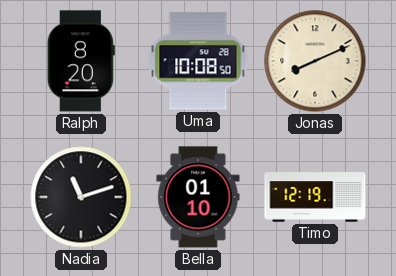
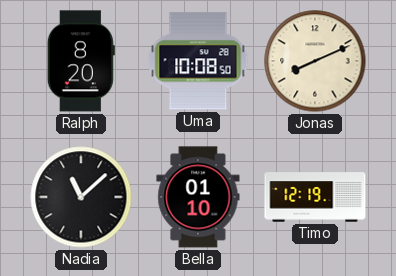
Nadia: 11:12 -> 11:08 (81, 197)
